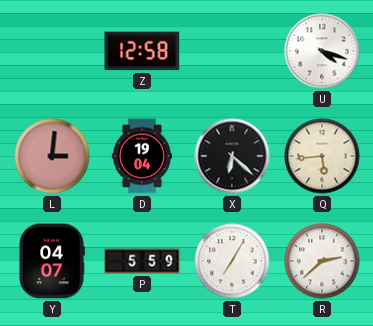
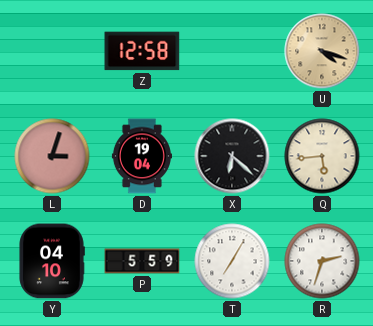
U dial: white -> champagne (322, 51)
L: 3:01 -> 3:03 (52, 156)
Y: 04:07 -> 04:10 (52, 261)
R: 2:38 -> 2:33 (322, 261)
